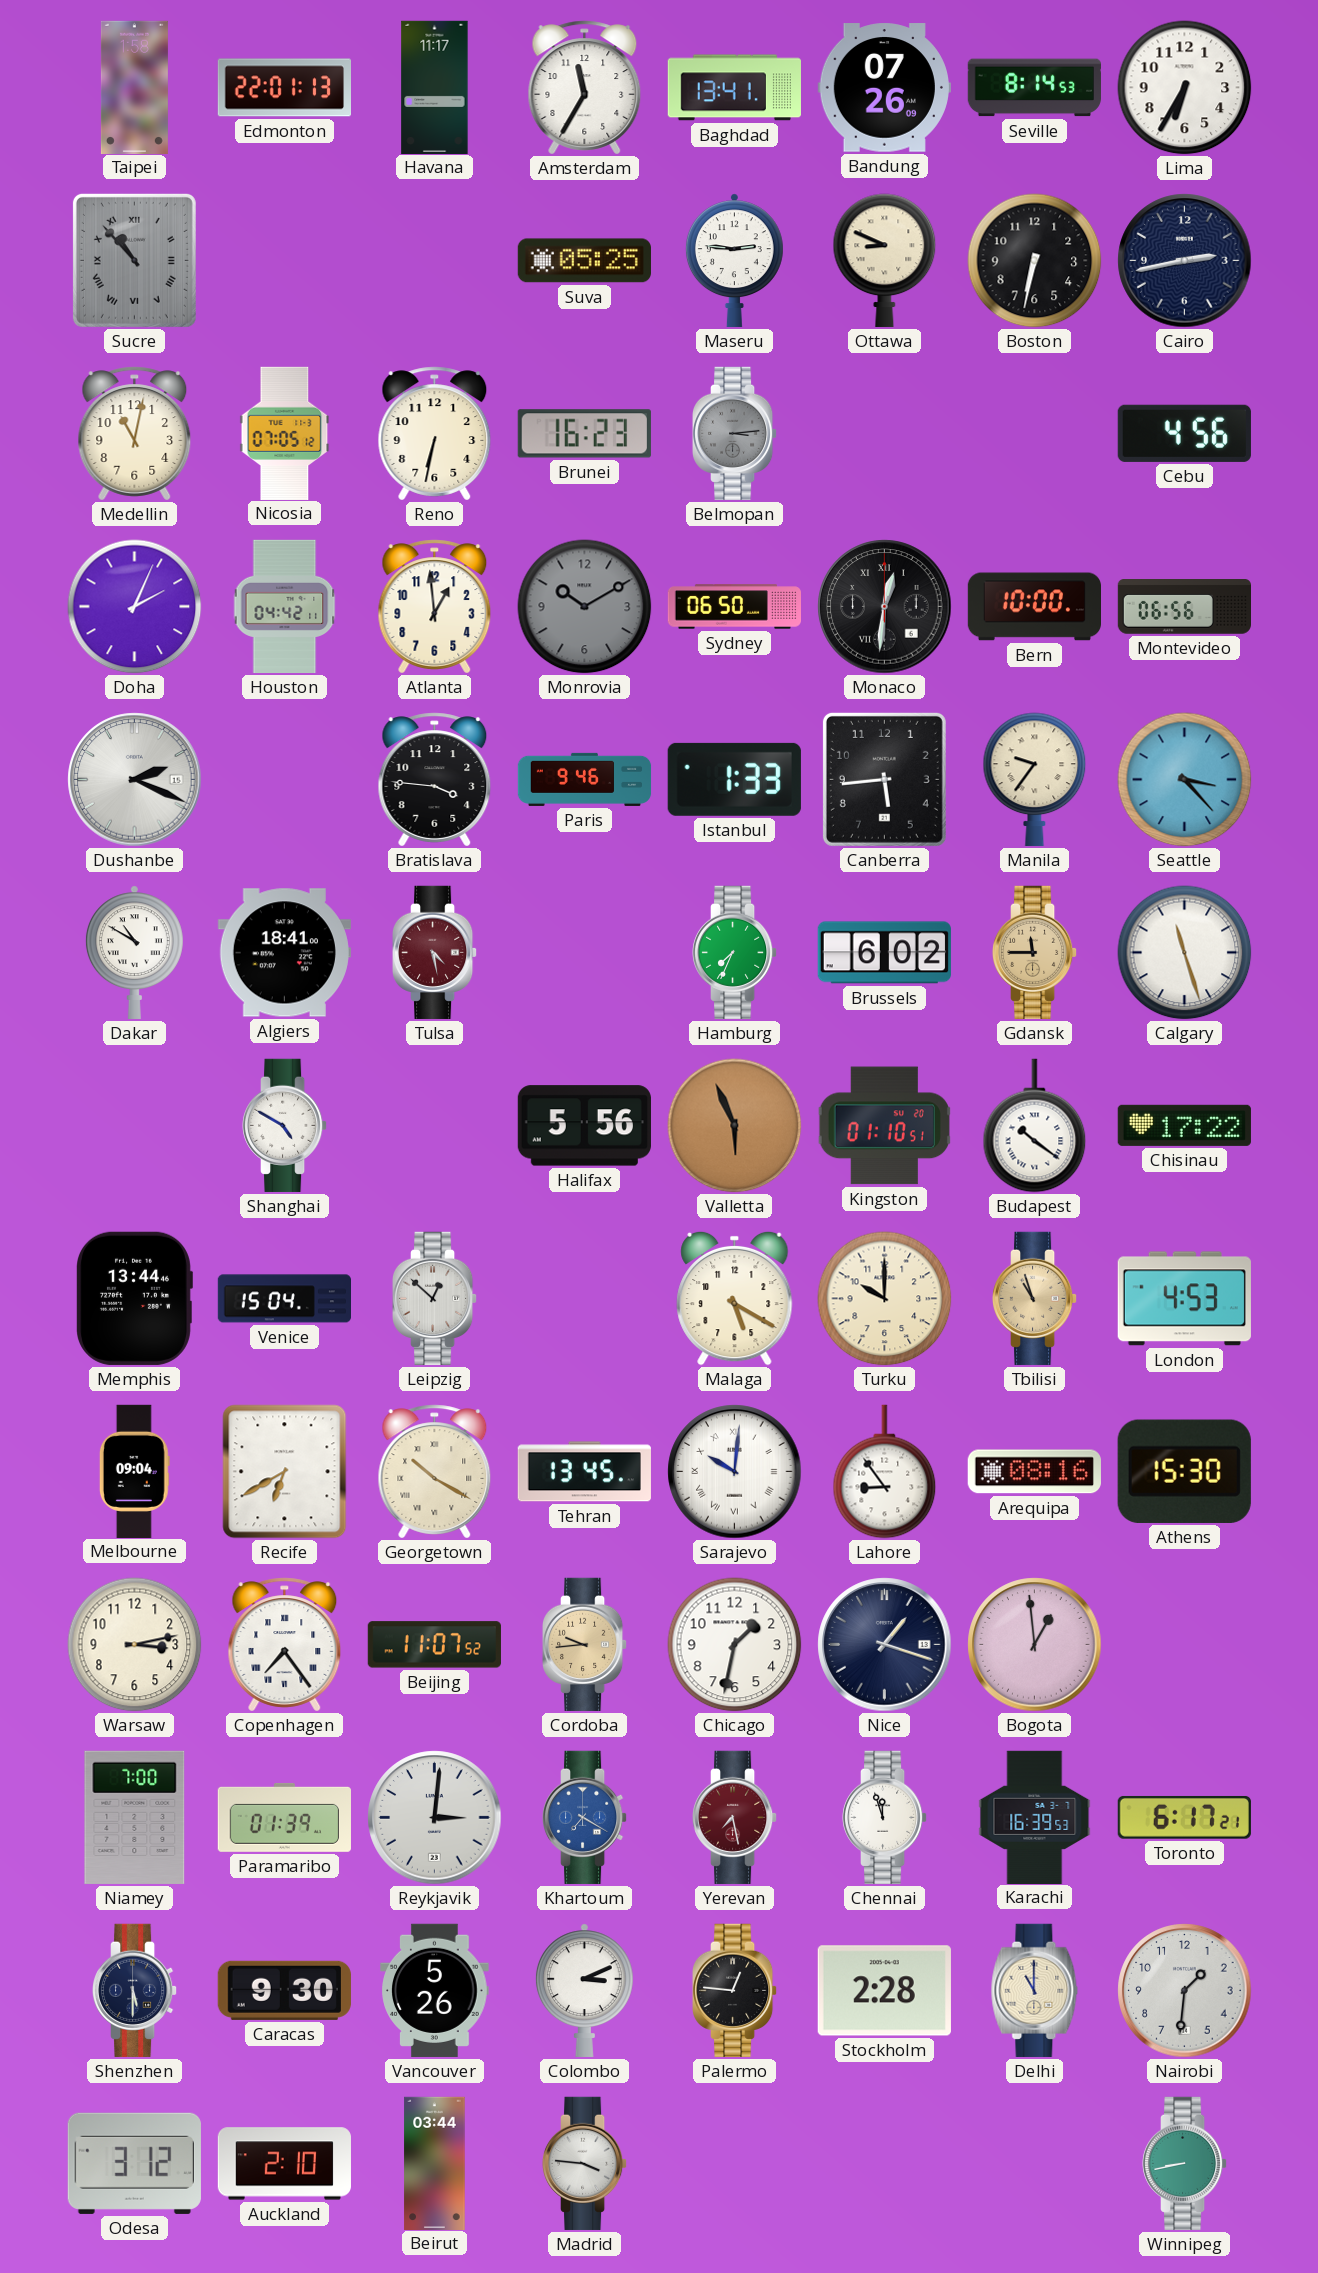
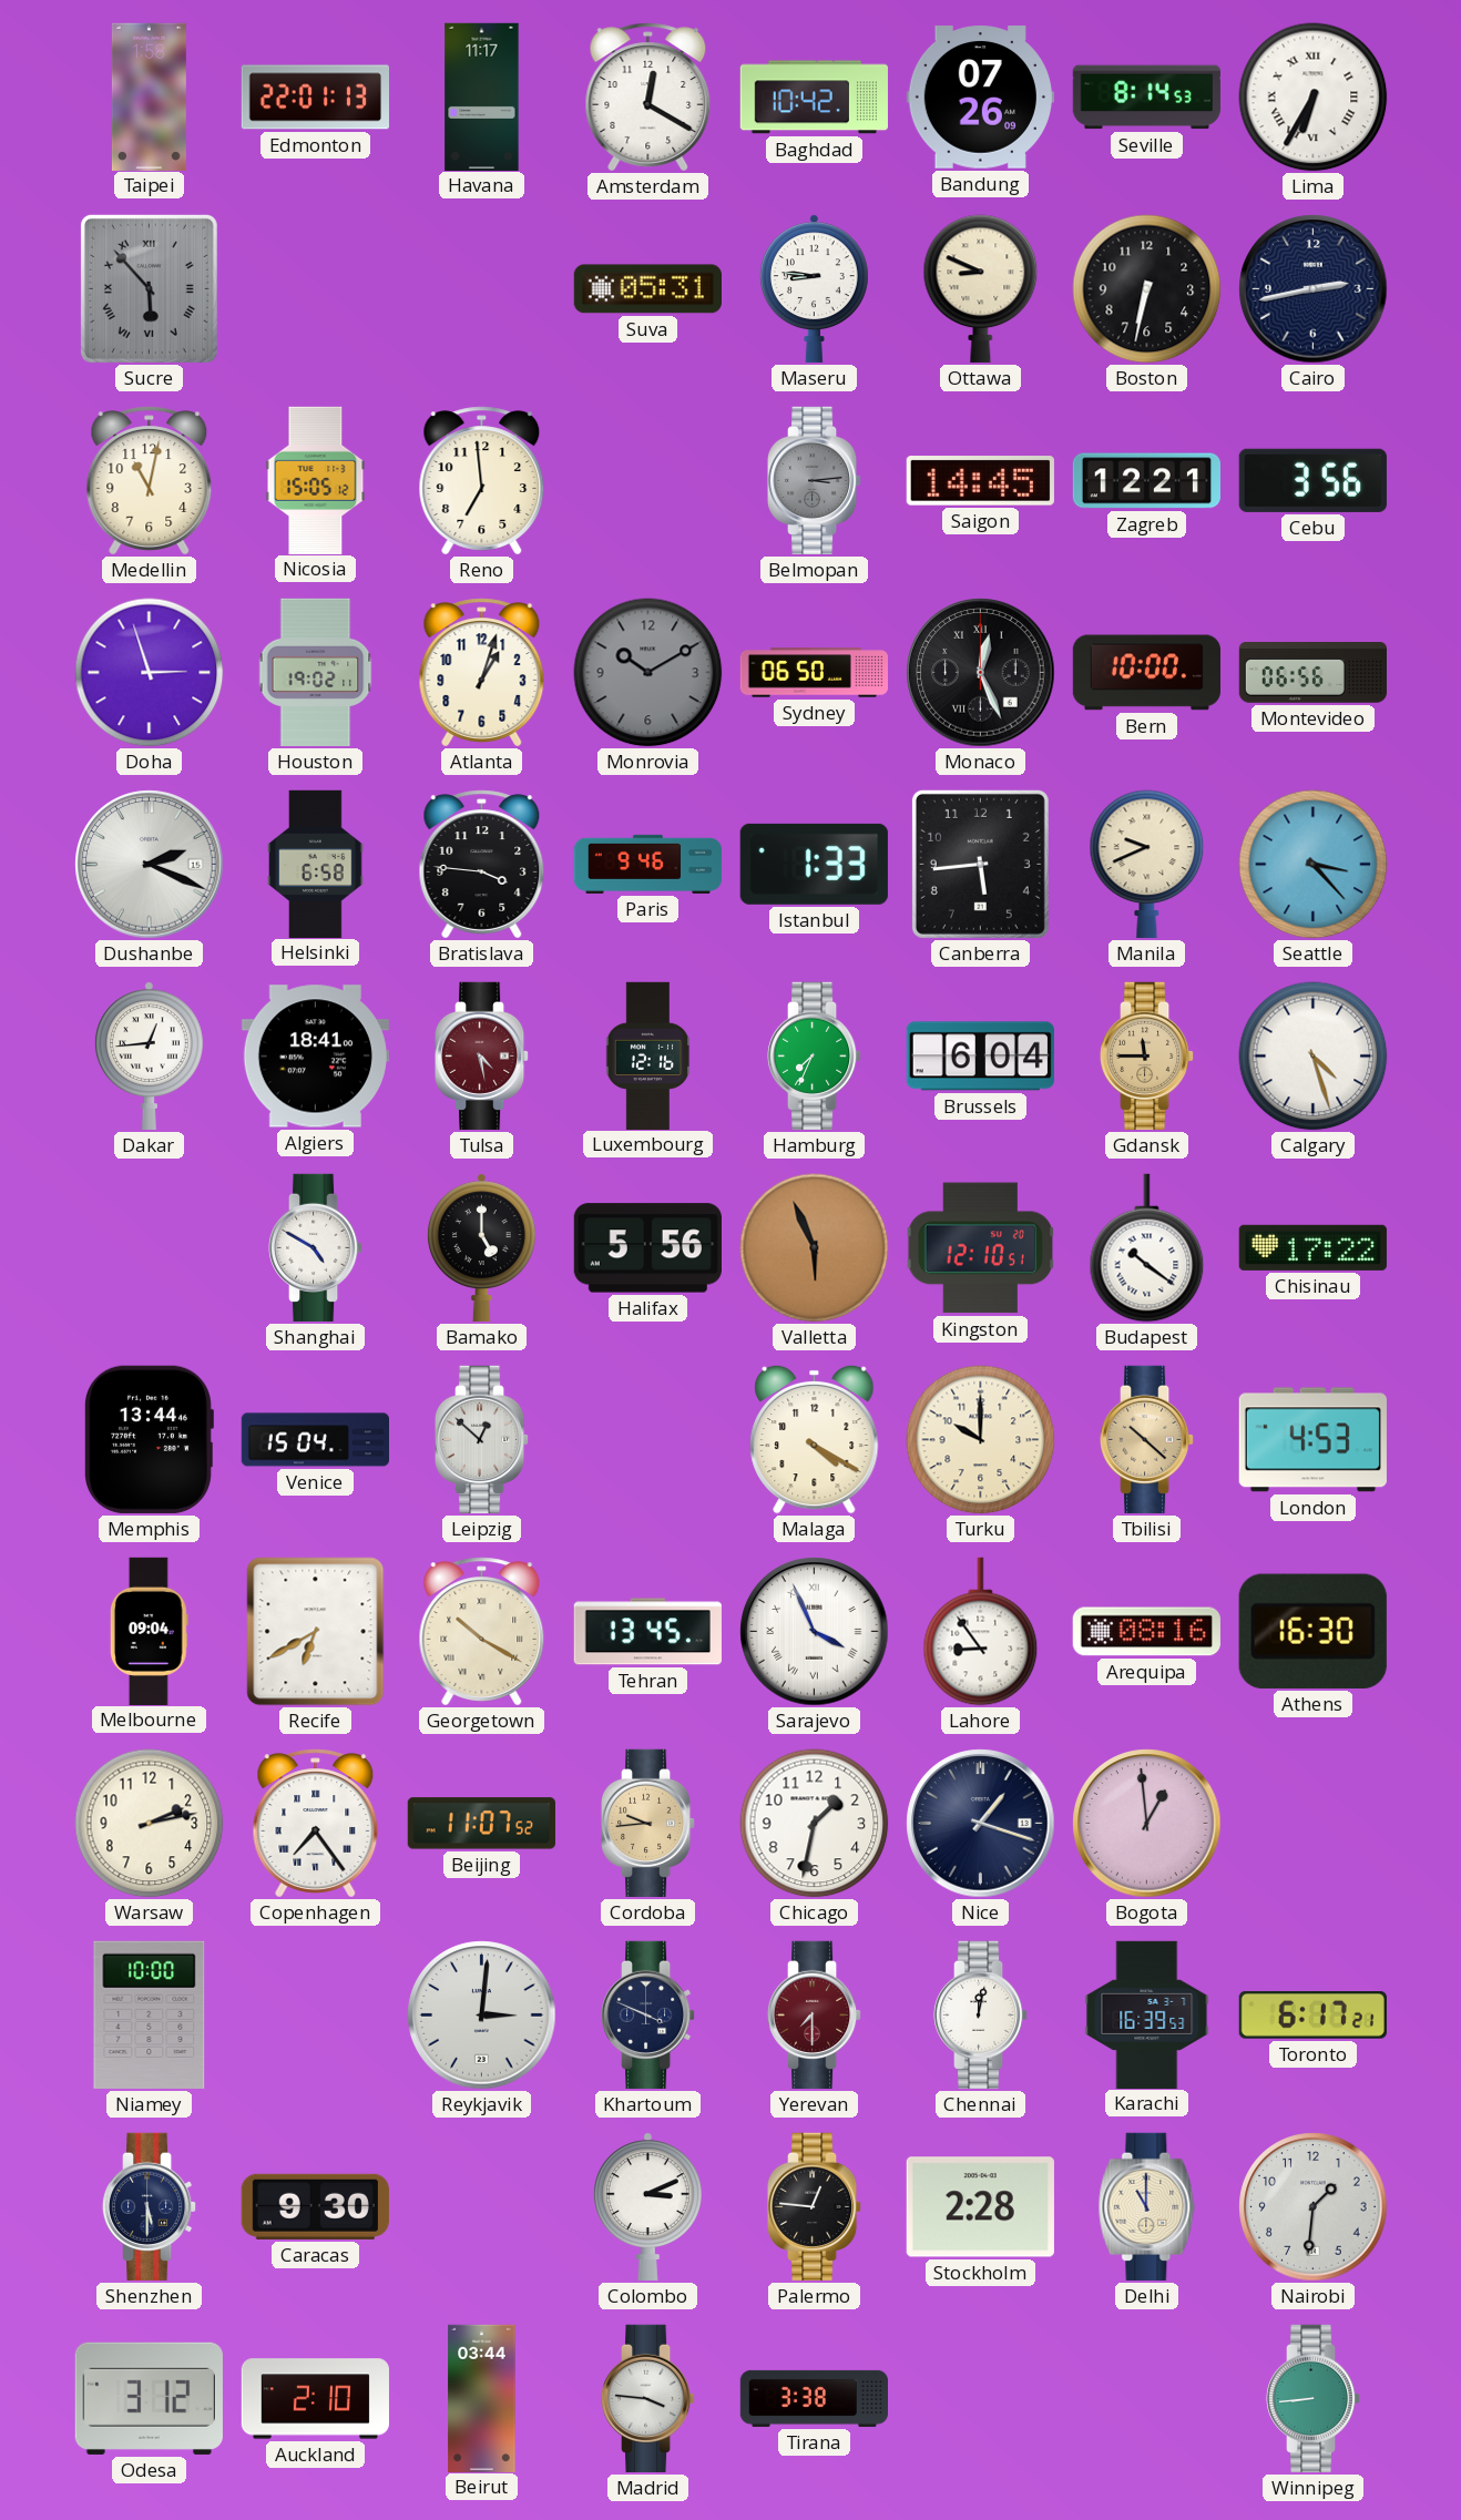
Amsterdam: 11:35 -> 12:20 (648, 98)
Baghdad: 13:41 -> 10:42 (814, 98)
Lima numerals: Arabic -> Roman (1314, 98)
Sucre: 10:53 -> 5:53 (149, 288)
Suva: 05:25 -> 05:31 (647, 289)
Maseru: 2:46 -> 8:46 (814, 288)
Nicosia: 07:05 -> 15:05 (316, 480)
Reno: 6:32 -> 6:59 (482, 481)
Brunei: 16:23 -> none (584, 434)
Saigon: none -> 14:45 (980, 481)
Zagreb: none -> 12:21 (1146, 481)
Cebu: 4:56 -> 3:56 (1312, 480)
Doha: 2:04 -> 2:57 (150, 673)
Houston: 04:42 -> 19:02 (316, 673)
Atlanta: 12:59 -> 1:03 (482, 673)
Monaco: 12:31 -> 12:26 (981, 673)
Helsinki: none -> 6:58 (316, 864)
Manila: 9:36 -> 9:41 (1147, 864)
Dakar: 10:50 -> 12:44 (149, 1055)
Luxembourg: none -> 12:16 (648, 1055)
Brussels: 6:02 -> 6:04 (980, 1057)
Calgary: 11:27 -> 4:27 (1314, 1057)
Bamako: none -> 5:00 (481, 1247)
Kingston: 01:10 -> 12:10 (980, 1248)
Malaga: 5:20 -> 4:20 (815, 1439)
Tbilisi: 10:57 -> 10:22 (1147, 1439)
Sarajevo: 10:01 -> 3:56 (815, 1632)
Athens: 15:30 -> 16:30 (1312, 1631)
Warsaw: 3:13 -> 2:13 (150, 1824)
Niamey: 7:00 -> 10:00 (150, 2014)
Paramaribo: 01:39 -> none (284, 1817)
Khartoum: 7:20 -> 3:49 (648, 2014)
Khartoum dial: blue -> navy (648, 2014)
Yerevan: 7:28 -> 7:30 (815, 2014)
Chennai: 11:57 -> 12:02 (981, 2014)
Vancouver: 5:26 -> none (435, 1990)
Tirana: none -> 3:38 (814, 2398)
Winnipeg: 8:43 -> 8:44 (1314, 2398)
